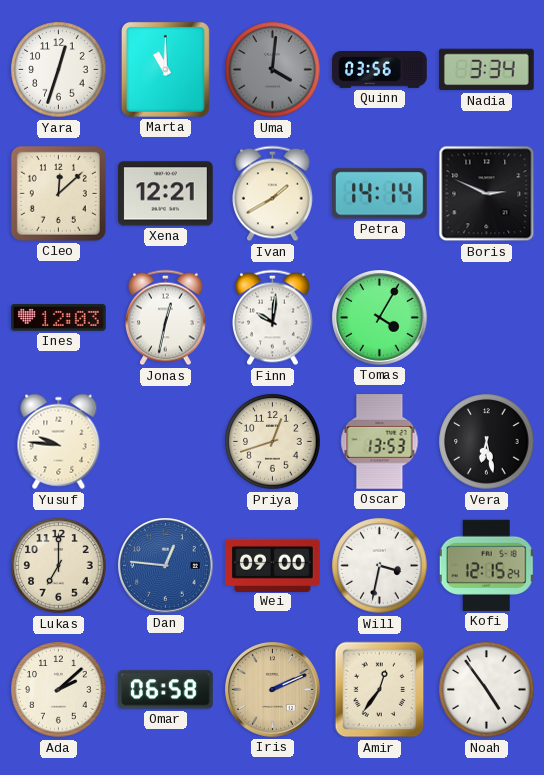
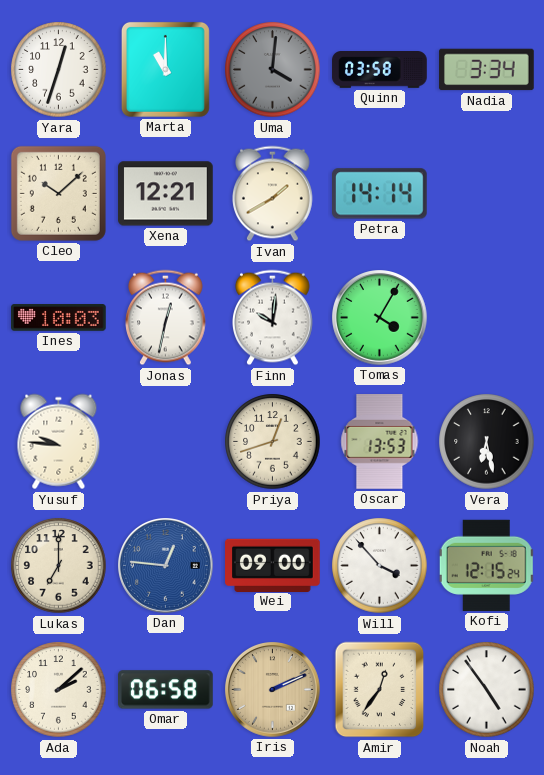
Quinn: 03:56 -> 03:58 (380, 70)
Cleo: 12:08 -> 10:08 (58, 193)
Boris: 2:49 -> none (487, 194)
Ines: 12:03 -> 10:03 (59, 318)
Will: 3:32 -> 3:53 (380, 566)
